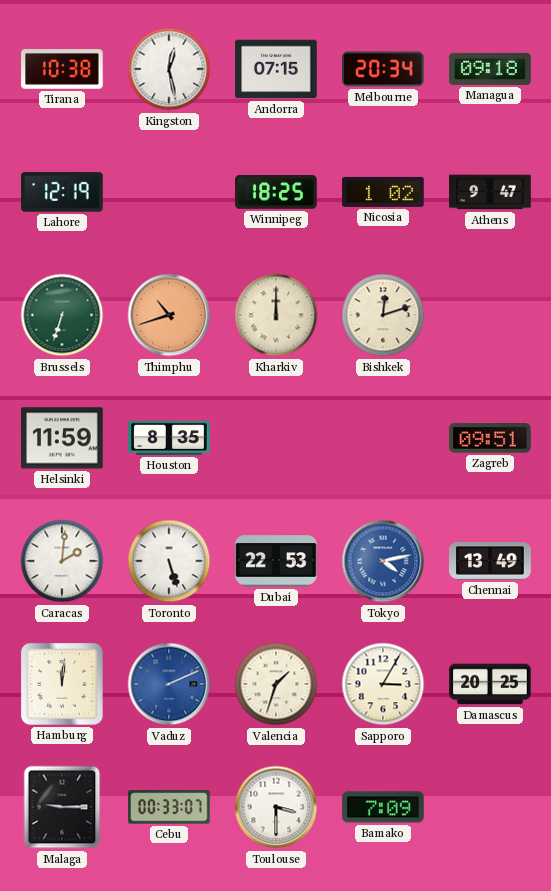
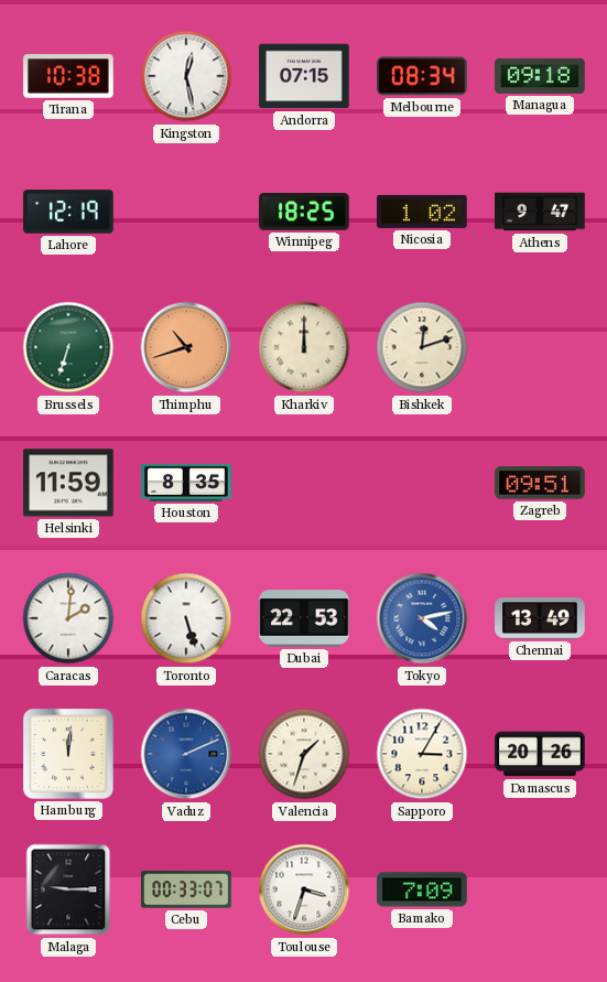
Melbourne: 20:34 -> 08:34 (422, 76)
Damascus: 20:25 -> 20:26 (540, 754)
Toulouse: 3:30 -> 3:33 (304, 889)
